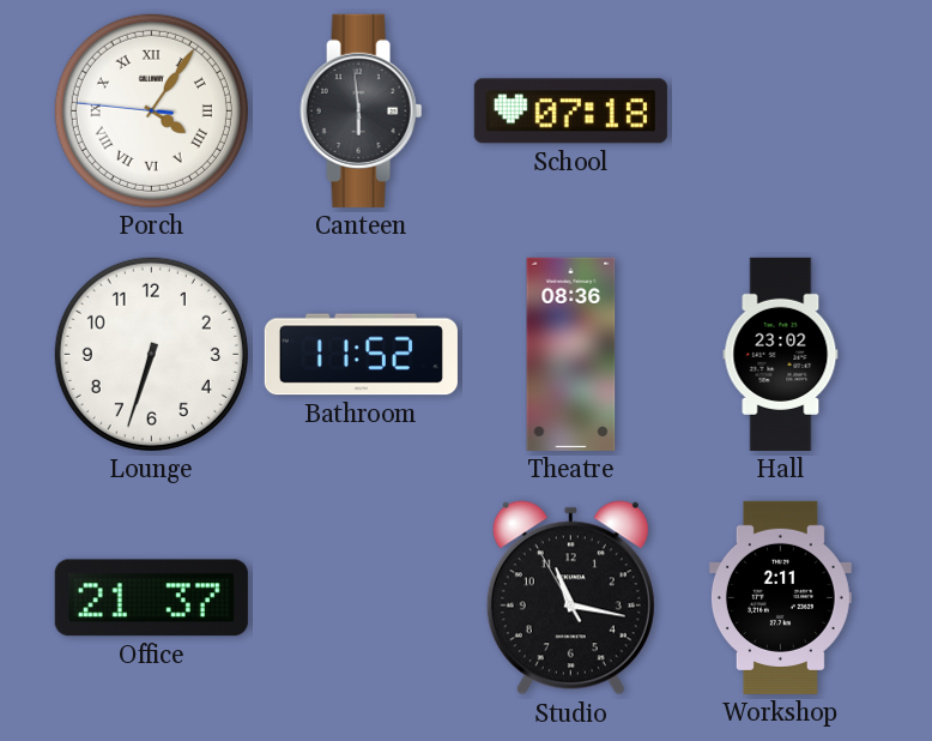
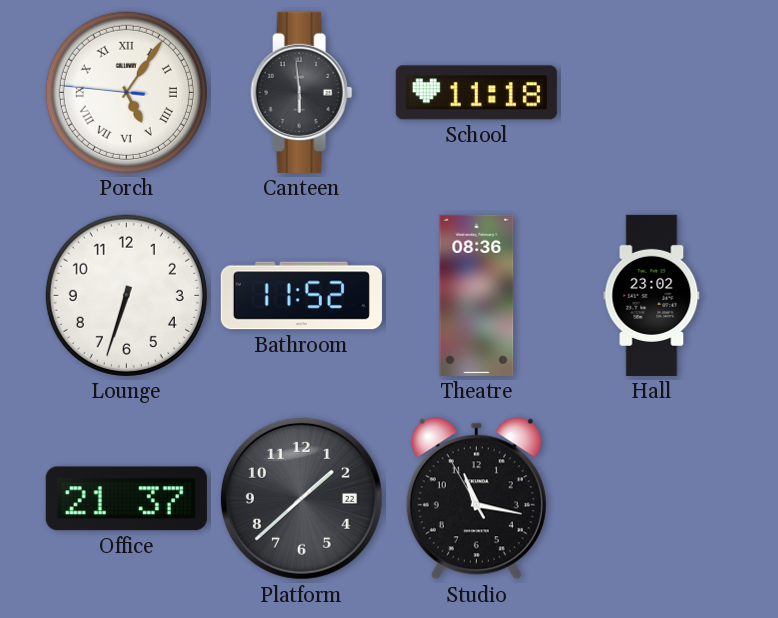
Porch: 4:05 -> 5:05 (126, 92)
School: 07:18 -> 11:18 (476, 93)
Platform: none -> 1:38 (301, 498)
Workshop: 2:11 -> none (780, 597)
